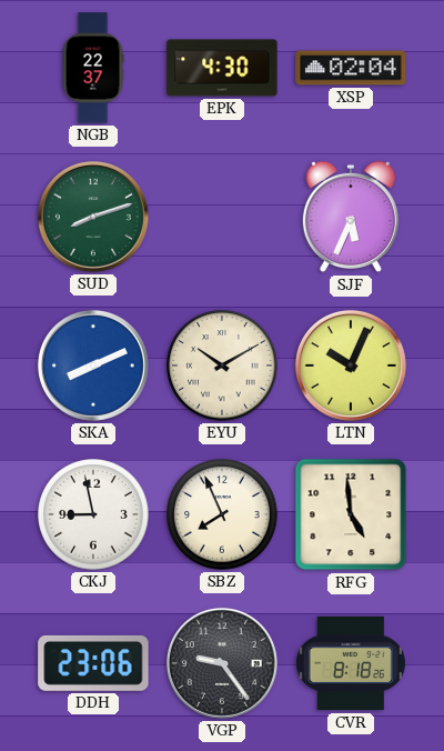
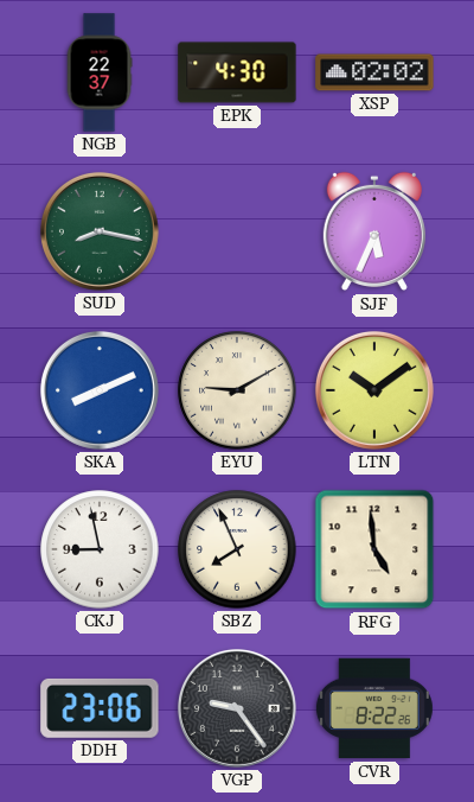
XSP: 02:04 -> 02:02 (374, 72)
SUD: 8:12 -> 8:17 (100, 231)
EYU: 10:10 -> 9:10 (237, 390)
LTN: 10:04 -> 10:09 (374, 390)
CVR: 8:18 -> 8:22 (374, 708)
